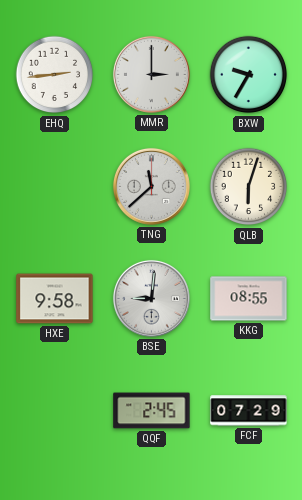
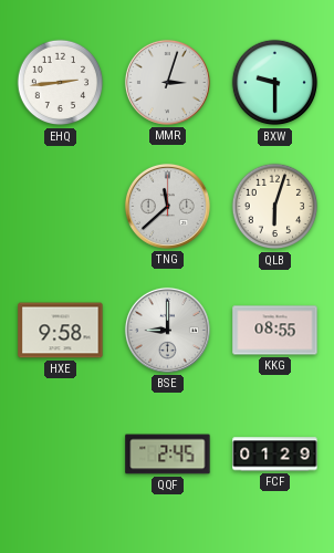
MMR: 3:00 -> 3:03 (167, 82)
BXW: 9:35 -> 9:30 (275, 83)
BSE: 9:01 -> 9:00 (167, 330)
FCF: 07:29 -> 01:29 (275, 455)
